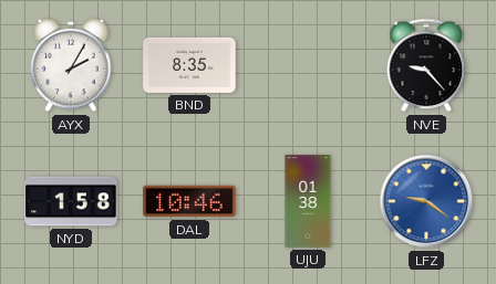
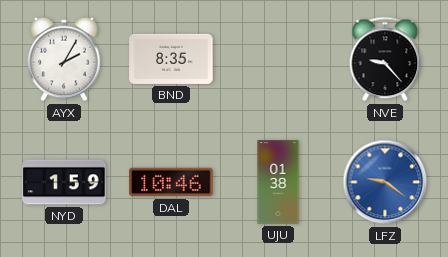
NYD: 1:58 -> 1:59 (64, 182)
